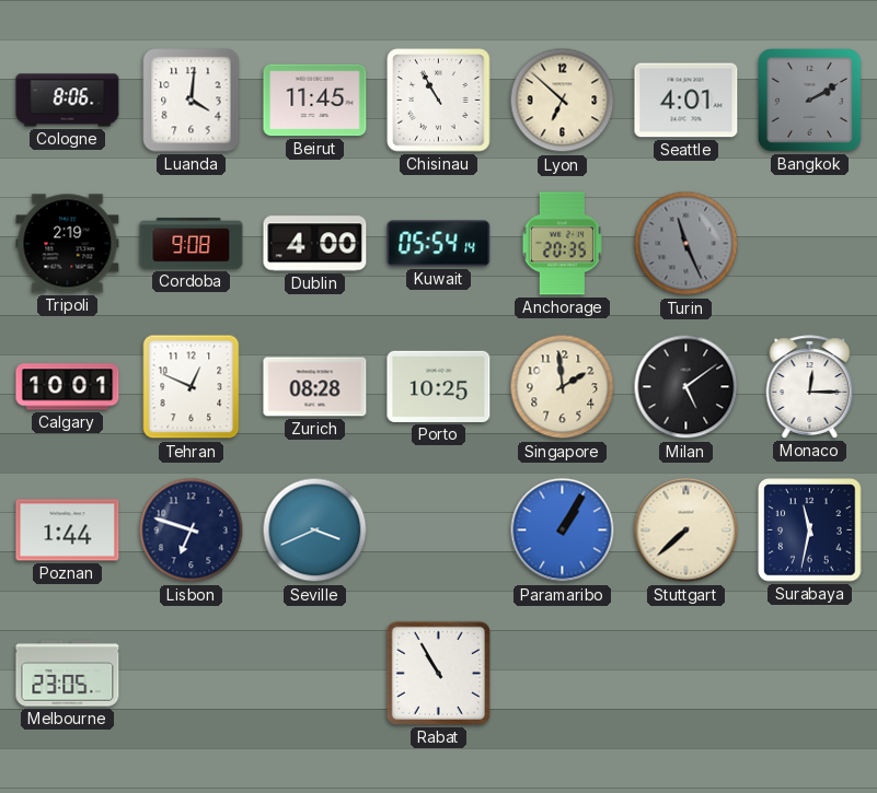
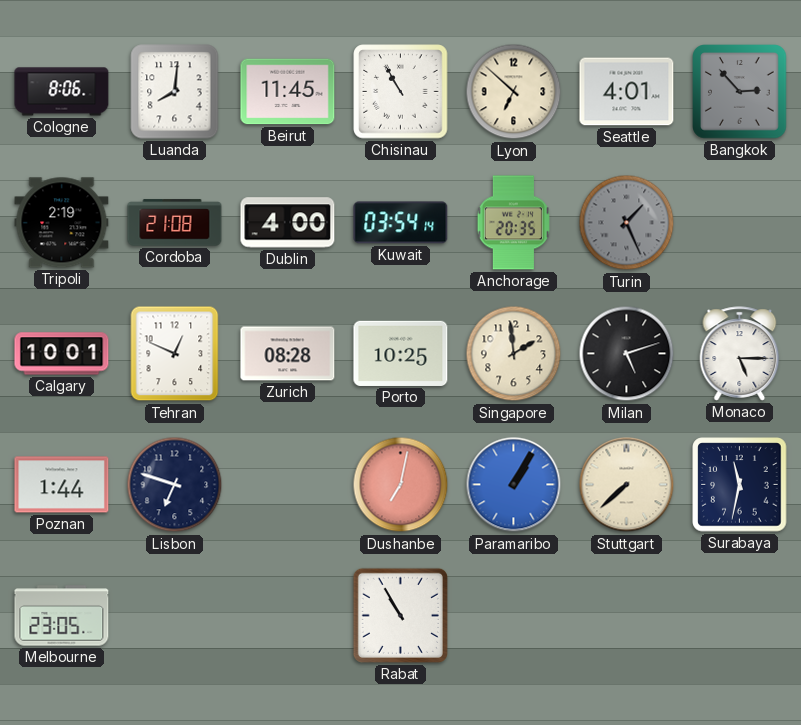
Luanda: 4:01 -> 8:01 (175, 92)
Bangkok: 2:10 -> 2:53 (740, 92)
Cordoba: 9:08 -> 21:08 (175, 223)
Kuwait: 05:54 -> 03:54 (401, 223)
Turin: 11:26 -> 1:26 (627, 223)
Milan: 5:09 -> 5:12 (627, 354)
Monaco: 12:15 -> 5:15 (740, 354)
Seville: 3:41 -> none (315, 530)
Dushanbe: none -> 7:02 (401, 485)
